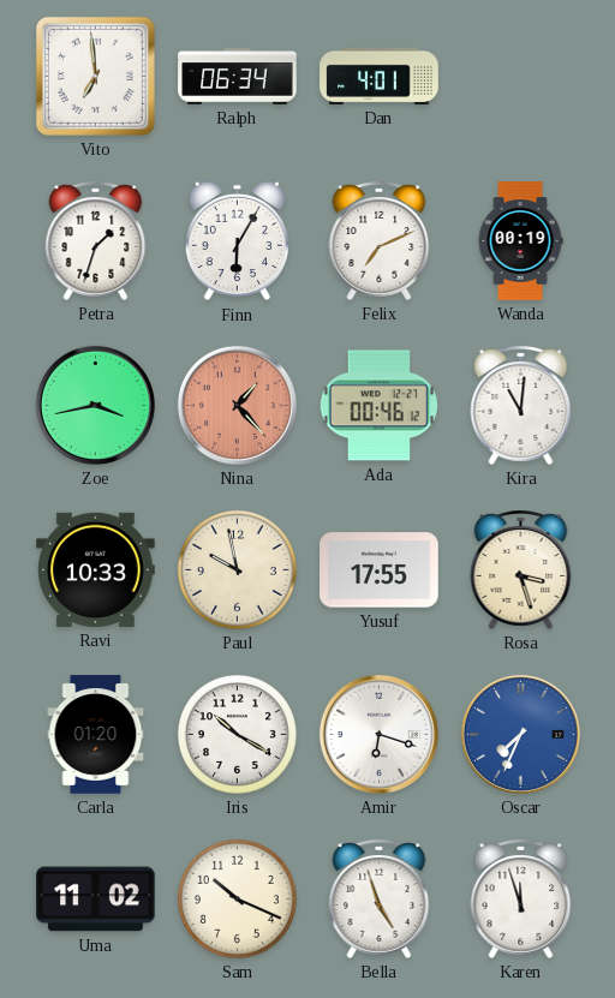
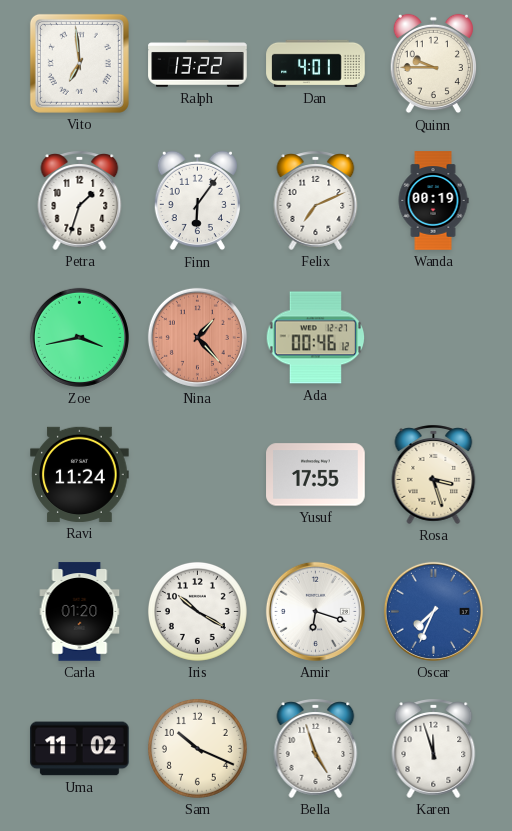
Ralph: 06:34 -> 13:22 (198, 64)
Quinn: none -> 9:45 (433, 64)
Finn: 6:05 -> 6:06 (197, 201)
Kira: 11:01 -> none (521, 405)
Ravi: 10:33 -> 11:24 (80, 474)
Paul: 9:58 -> none (237, 569)
